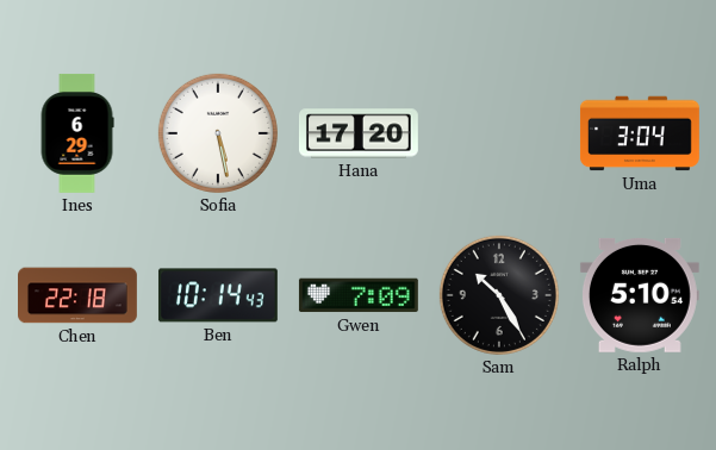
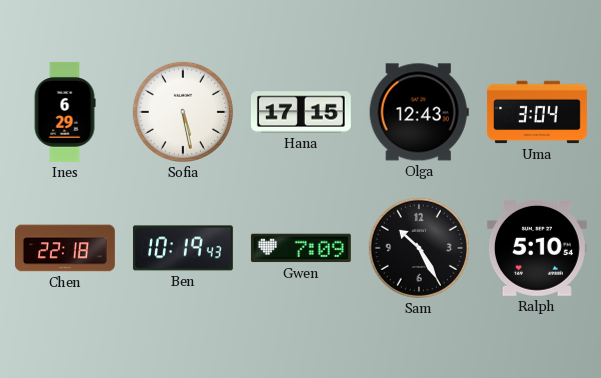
Hana: 17:20 -> 17:15 (301, 112)
Olga: none -> 12:43 (419, 112)
Ben: 10:14 -> 10:19 (183, 248)
